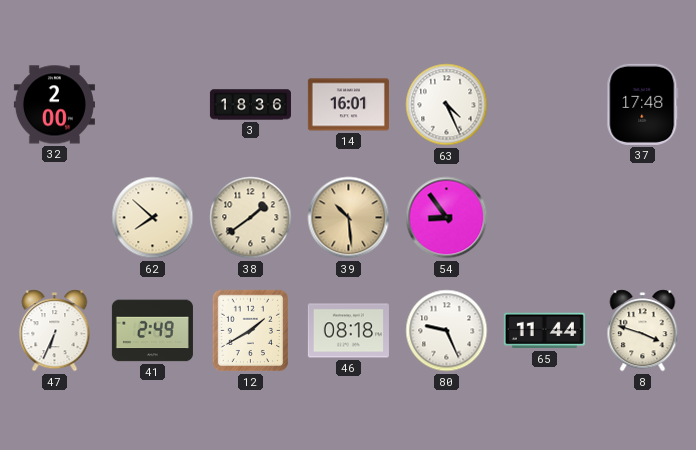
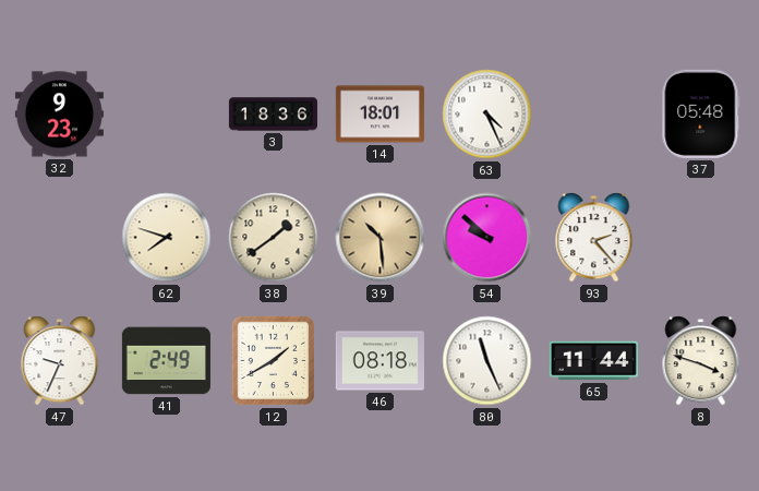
32: 2:00 -> 9:23 (59, 115)
14: 16:01 -> 18:01 (379, 115)
37: 17:48 -> 05:48 (701, 113)
62: 7:52 -> 7:48 (167, 238)
54: 8:54 -> 9:52 (487, 238)
93: none -> 2:23 (594, 238)
47: 6:34 -> 9:34 (60, 361)
80: 9:26 -> 11:26 (487, 361)
